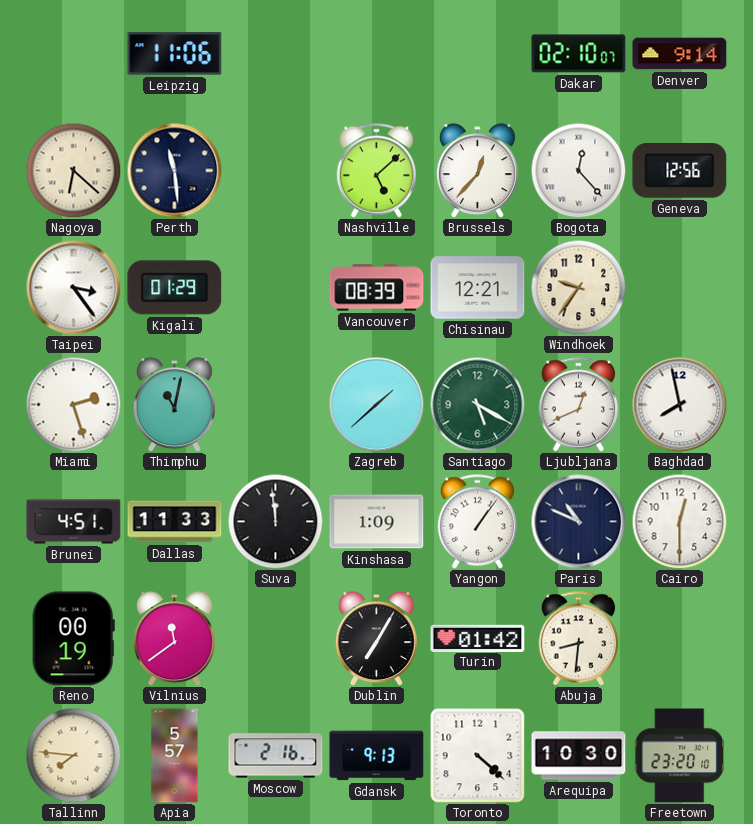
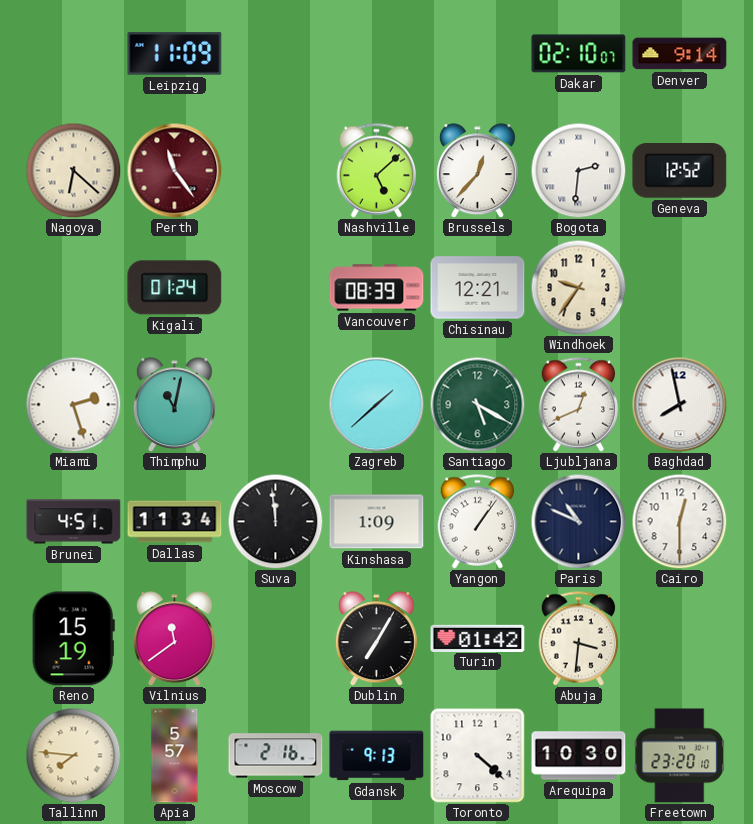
Leipzig: 11:06 -> 11:09 (175, 54)
Perth: 11:29 -> 11:24 (174, 170)
Perth dial: navy -> burgundy (174, 170)
Bogota: 12:23 -> 2:31 (578, 170)
Geneva: 12:56 -> 12:52 (680, 171)
Taipei: 3:24 -> none (73, 287)
Kigali: 01:29 -> 01:24 (175, 288)
Dallas: 11:33 -> 11:34 (175, 522)
Reno: 00:19 -> 15:19 (73, 639)
Abuja: 8:31 -> 3:31 (579, 639)
